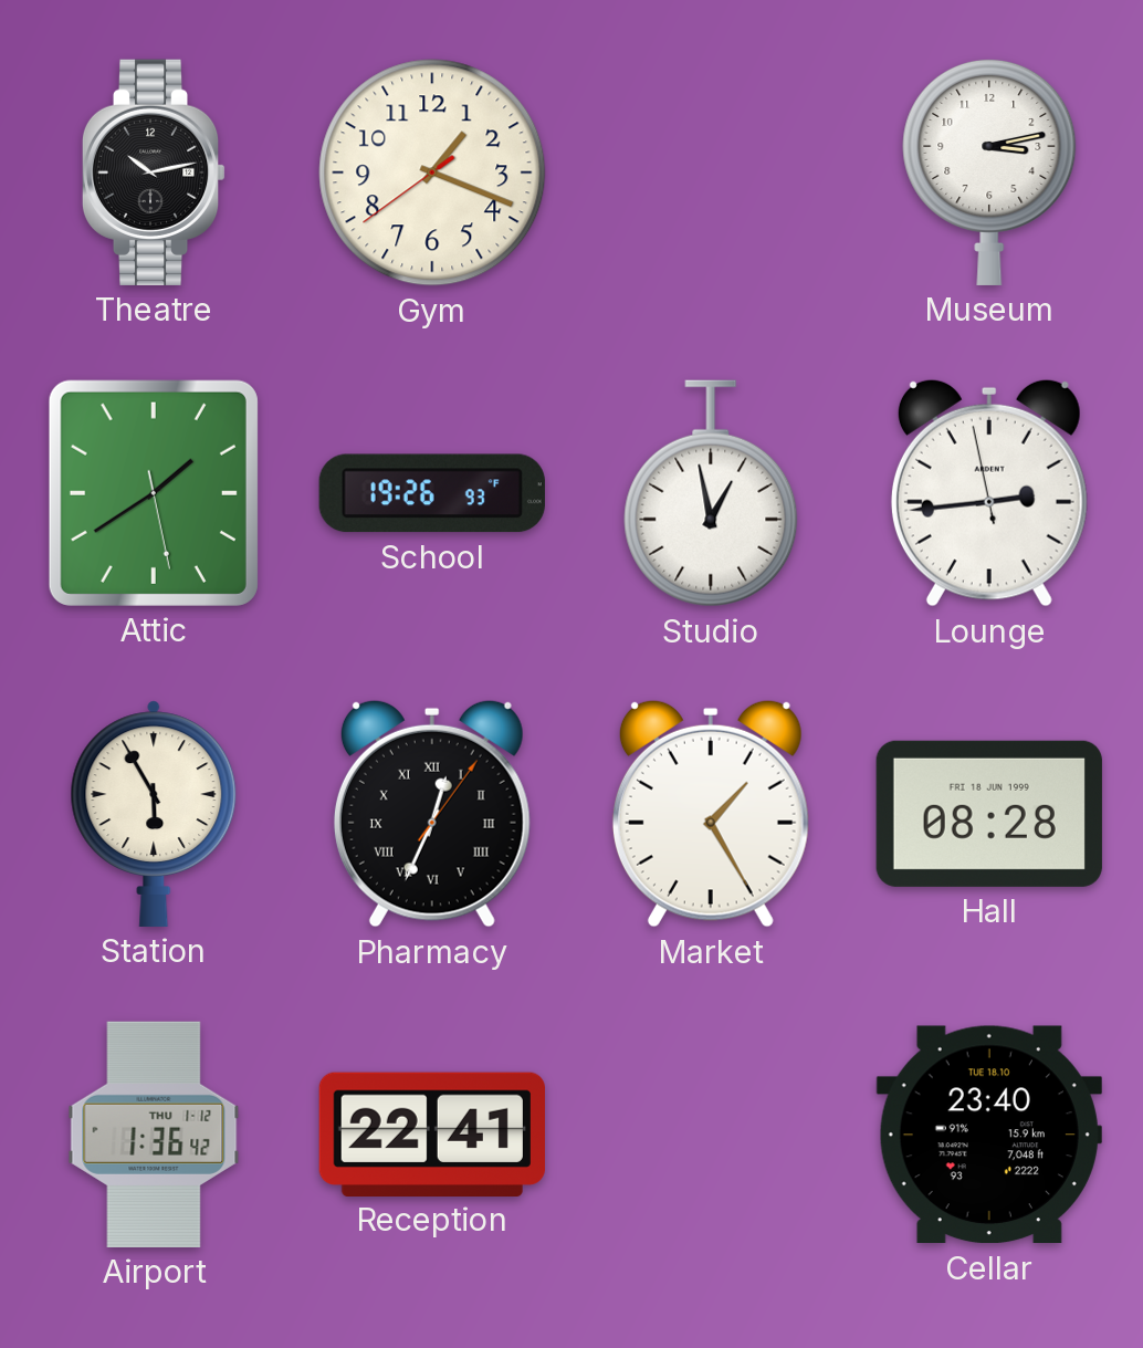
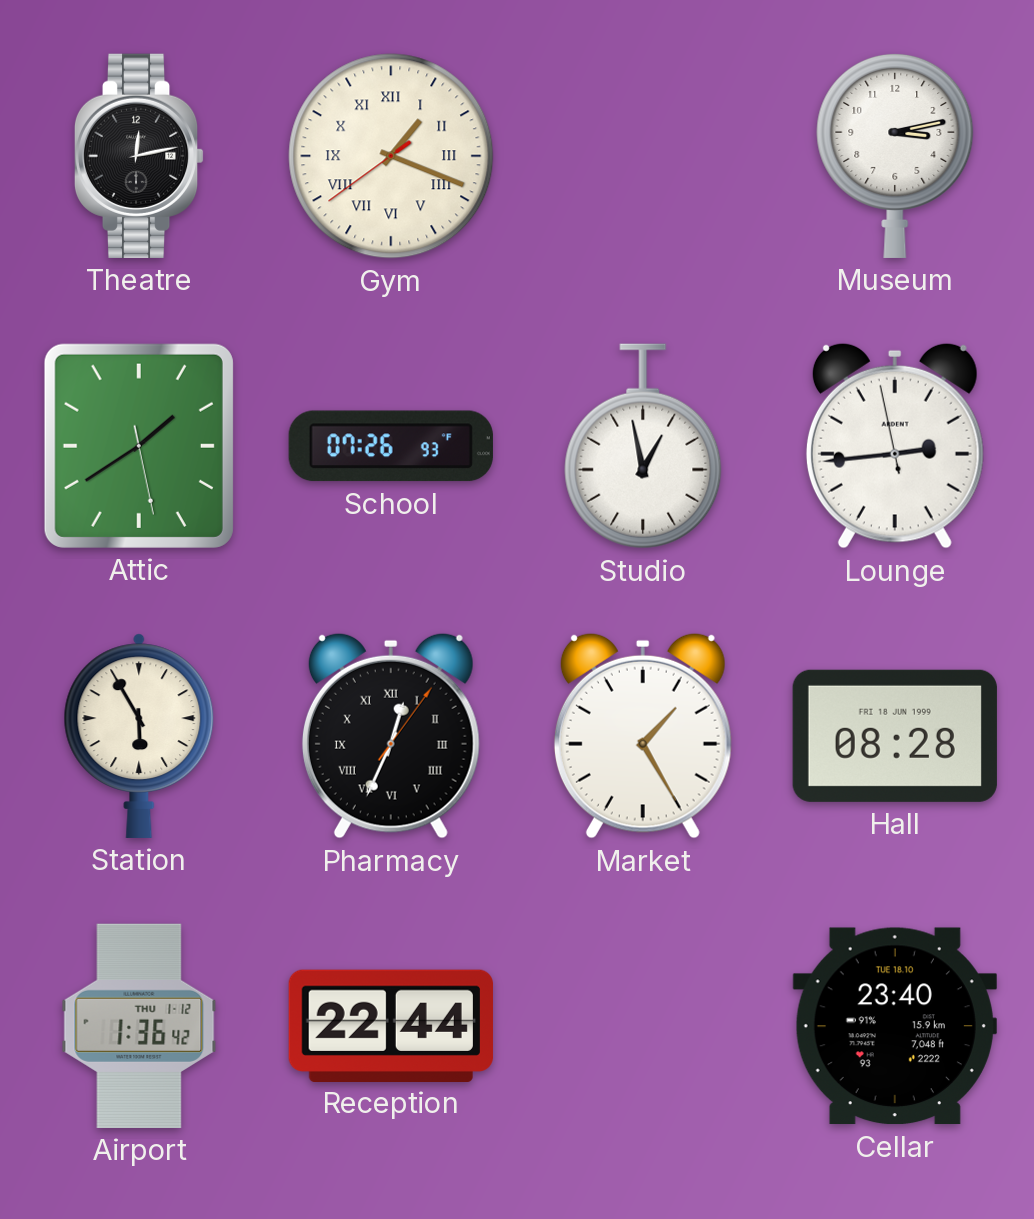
Theatre: 10:13 -> 12:13 (139, 156)
Gym numerals: Arabic -> Roman (391, 156)
School: 19:26 -> 07:26 (391, 446)
Reception: 22:41 -> 22:44 (391, 1025)
